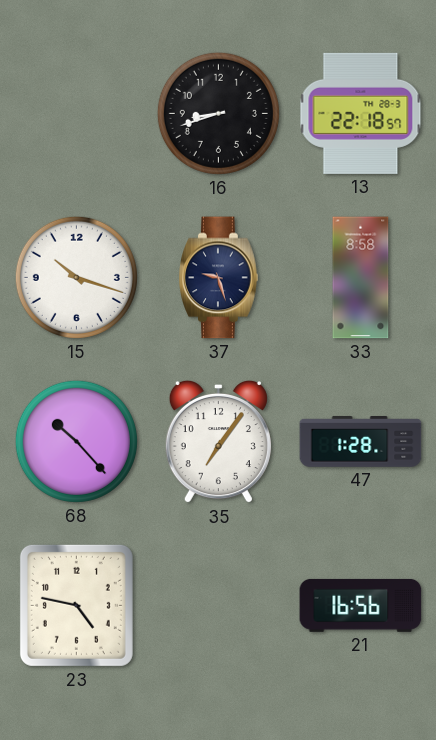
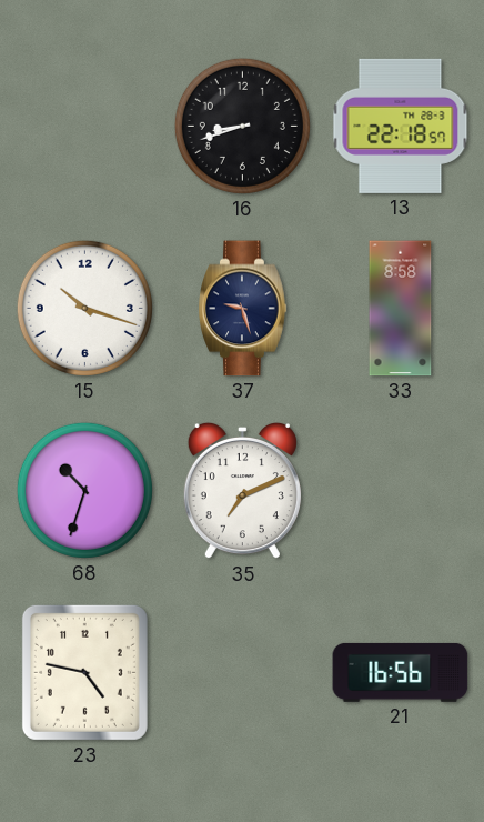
68: 10:23 -> 10:33 (84, 490)
35: 7:06 -> 7:11 (242, 491)
47: 1:28 -> none (361, 442)
